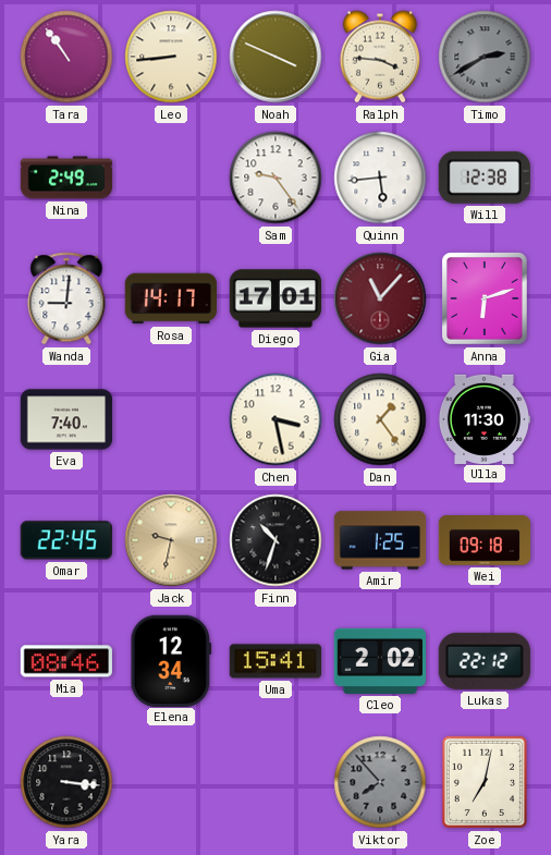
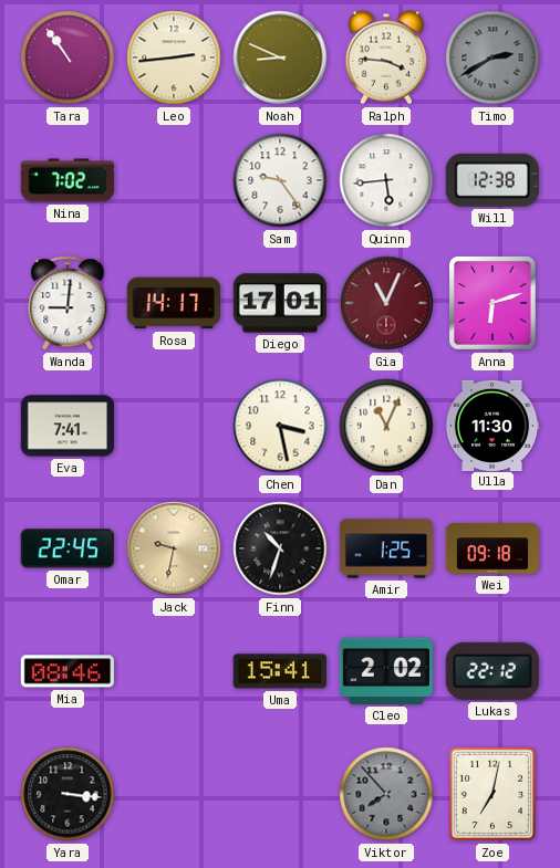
Leo: 8:44 -> 2:44 (174, 57)
Noah: 3:49 -> 8:49 (280, 57)
Nina: 2:49 -> 7:02 (68, 180)
Gia: 11:07 -> 11:04 (386, 303)
Eva: 7:40 -> 7:41 (68, 426)
Dan: 1:24 -> 11:04 (386, 426)
Elena: 12:34 -> none (171, 660)
